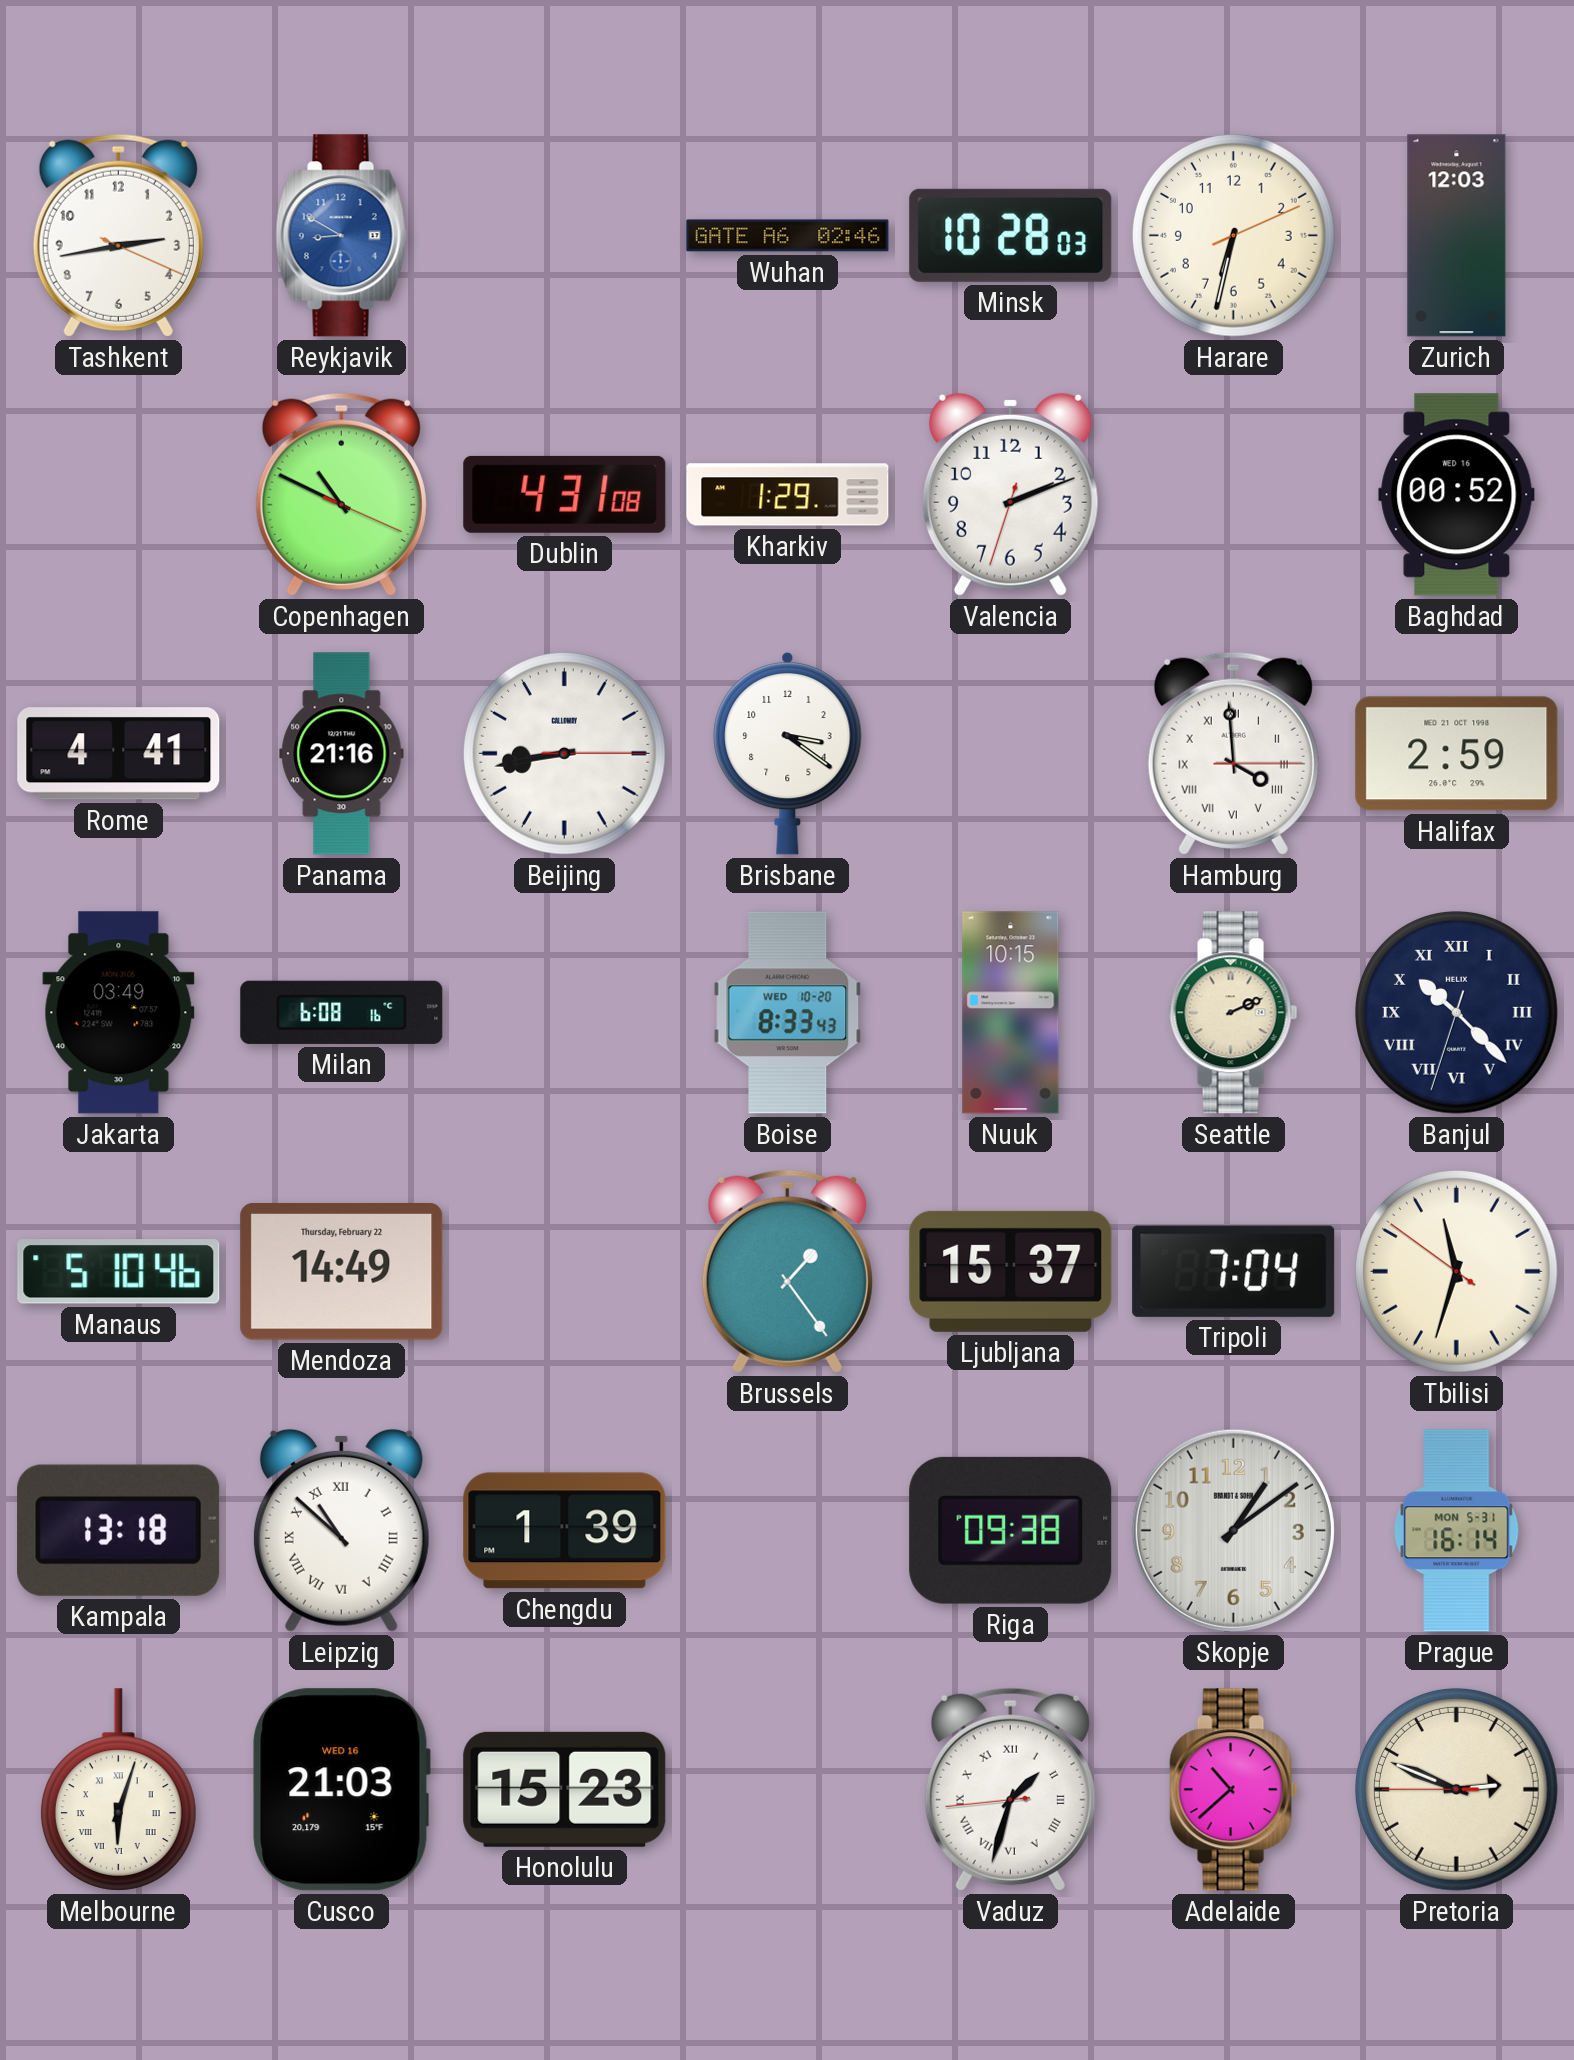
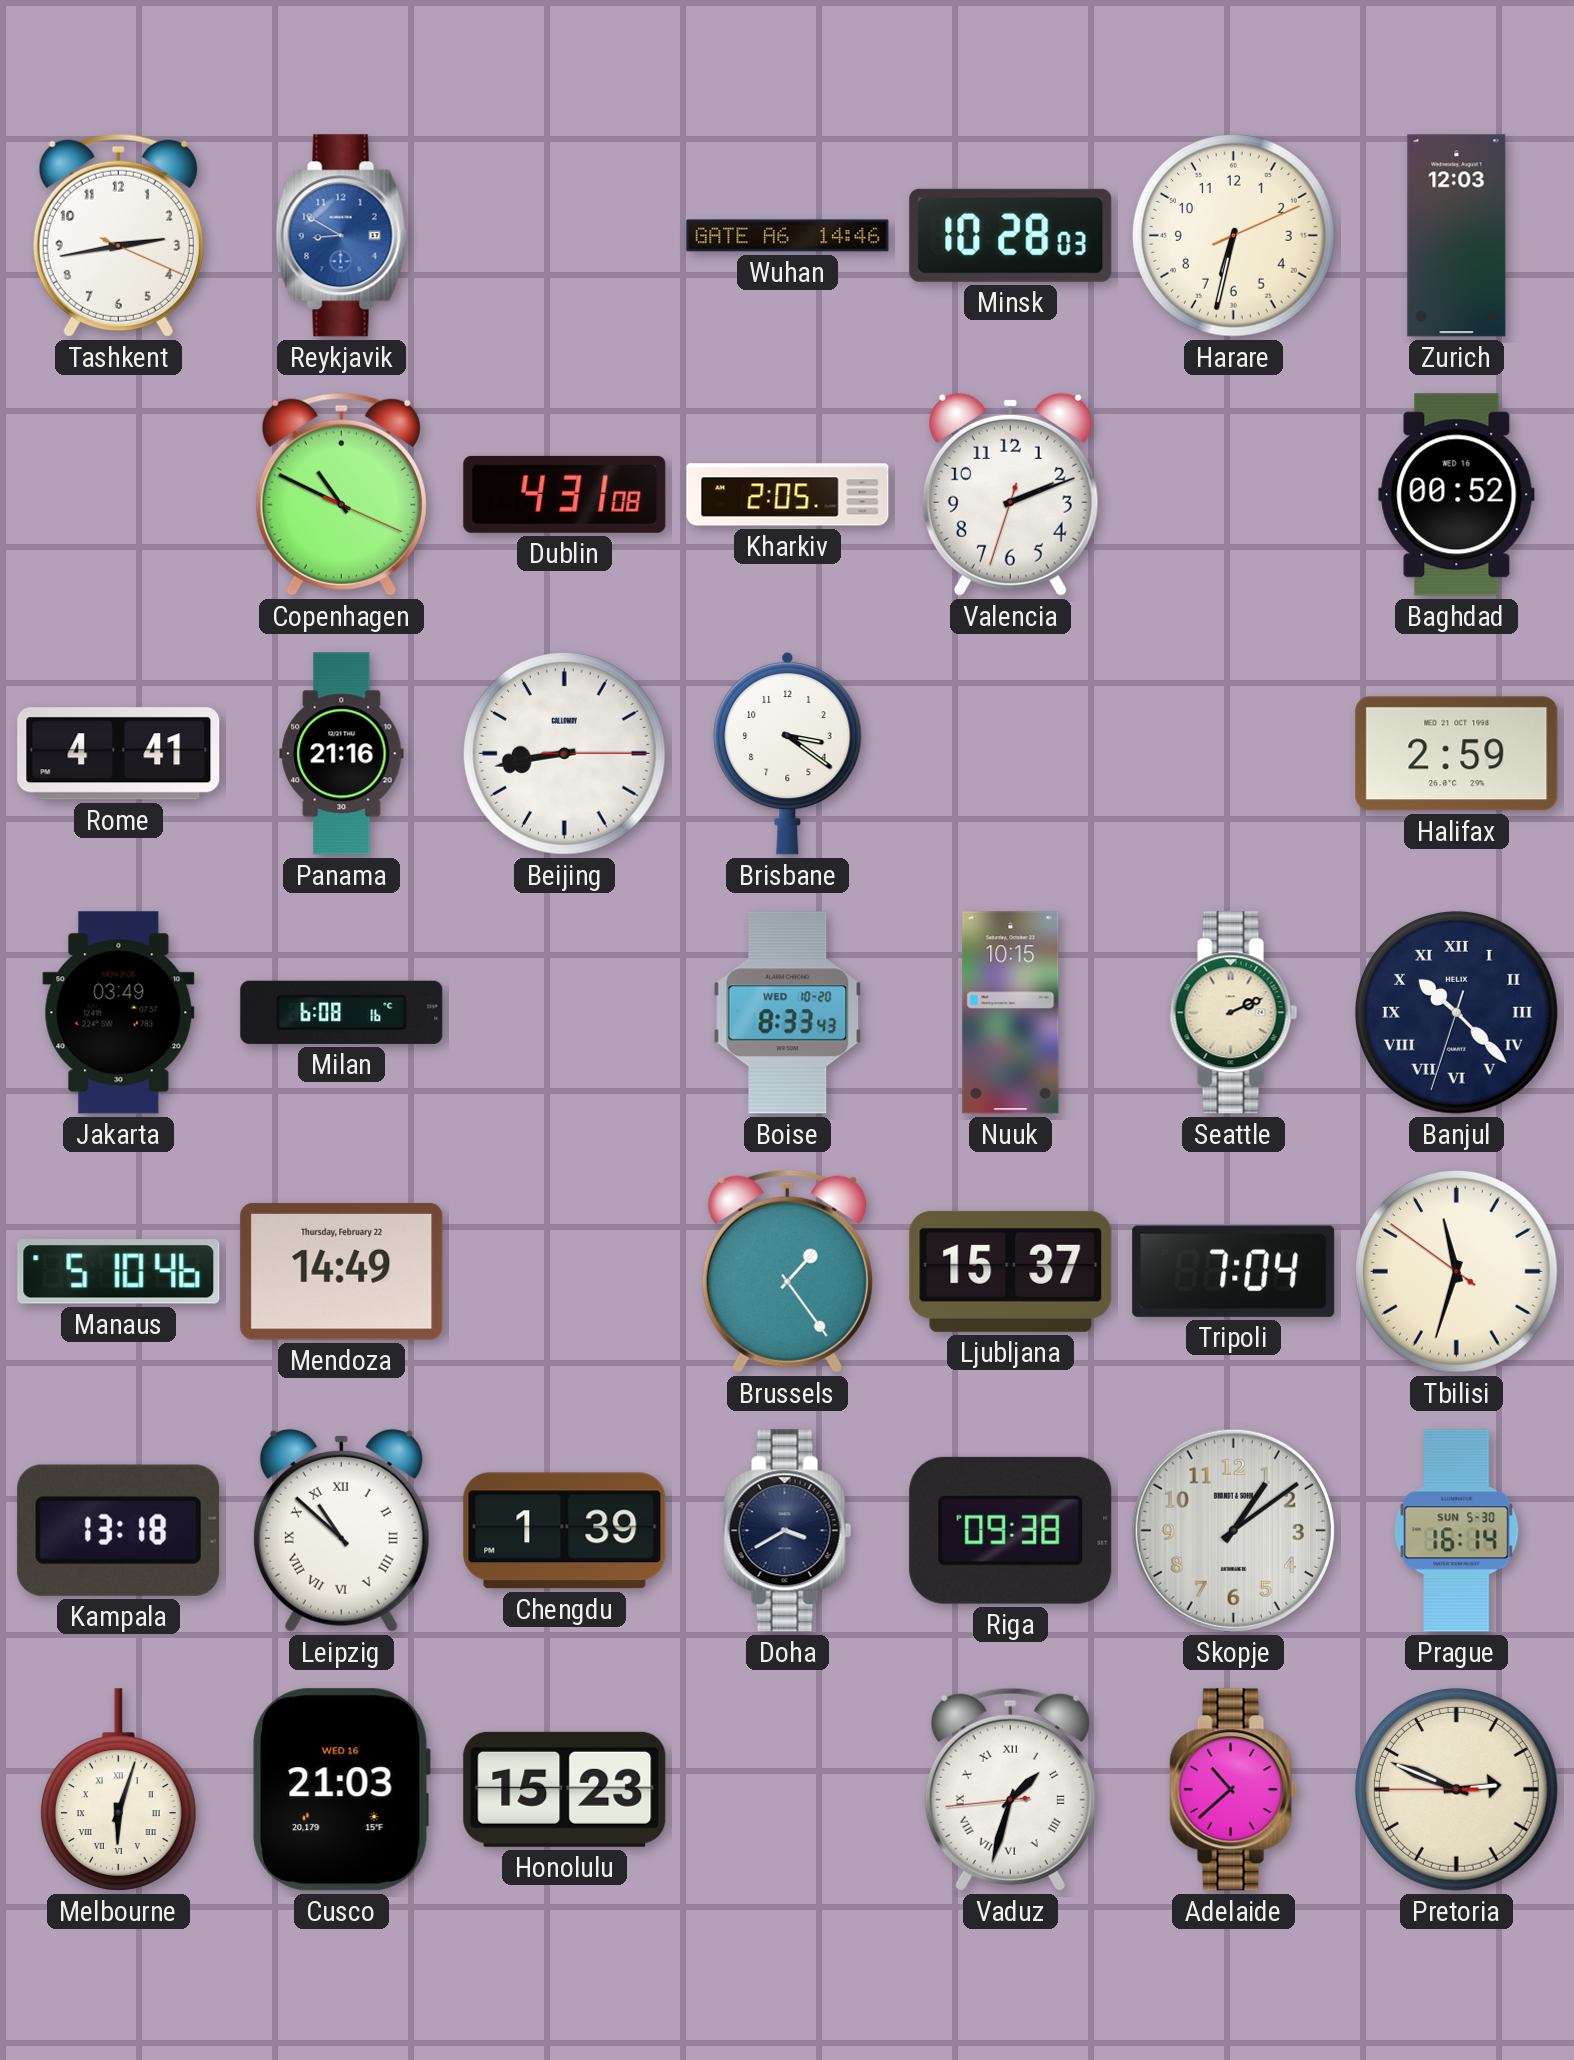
Wuhan: 02:46 -> 14:46 (788, 236)
Kharkiv: 1:29 -> 2:05 (788, 495)
Hamburg: 3:59 -> none (1233, 753)
Doha: none -> 3:40 (788, 1531)
Prague date: MON 5-31 -> SUN 5-30 (1457, 1531)
